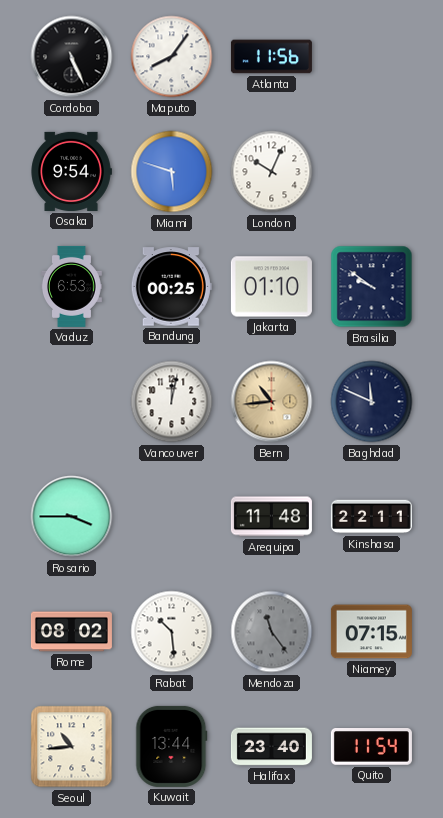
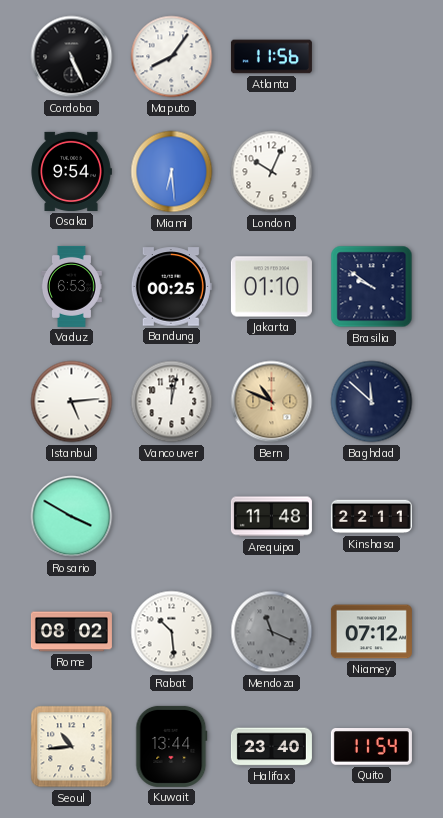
Miami: 5:48 -> 6:29 (172, 172)
Istanbul: none -> 5:14 (72, 402)
Bern: 10:44 -> 10:49 (272, 402)
Baghdad: 11:49 -> 11:52 (372, 402)
Rosario: 3:45 -> 3:50 (72, 517)
Mendoza: 11:24 -> 11:19 (272, 632)
Niamey: 07:15 -> 07:12 (371, 632)
